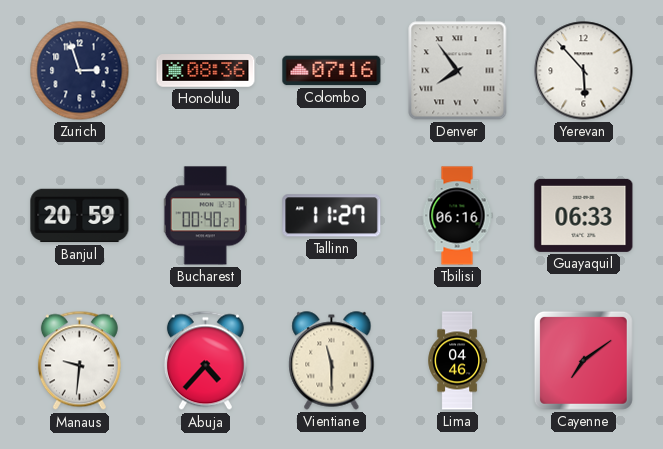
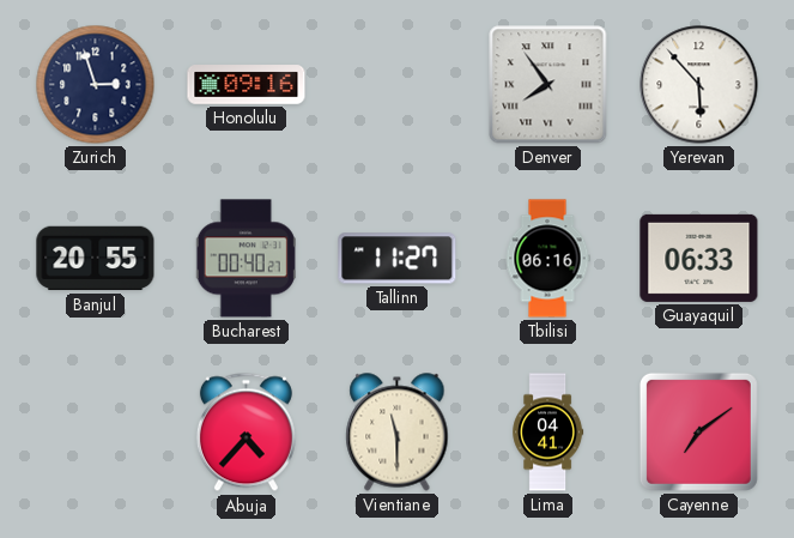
Honolulu: 08:36 -> 09:16 (247, 85)
Colombo: 07:16 -> none (332, 71)
Banjul: 20:59 -> 20:55 (96, 259)
Manaus: 9:31 -> none (79, 361)
Lima: 04:46 -> 04:41 (548, 433)
